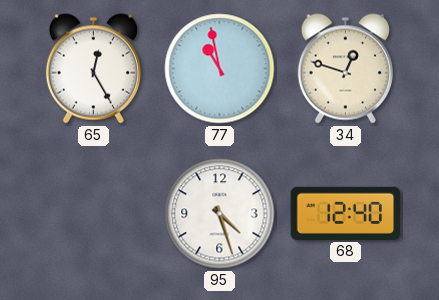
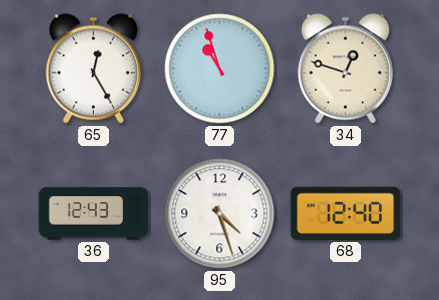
77: 10:58 -> 10:57 (220, 69)
36: none -> 12:43 (94, 214)
